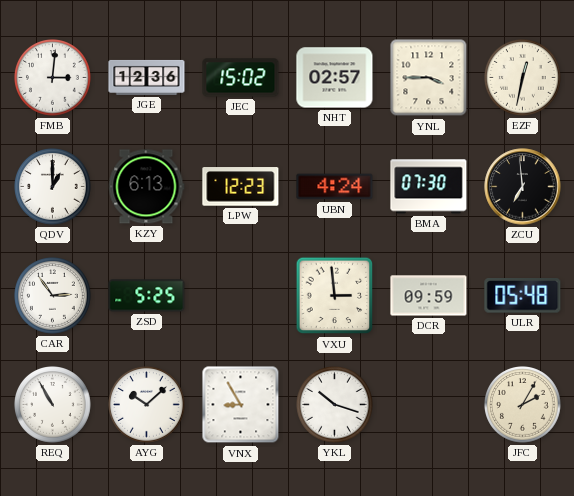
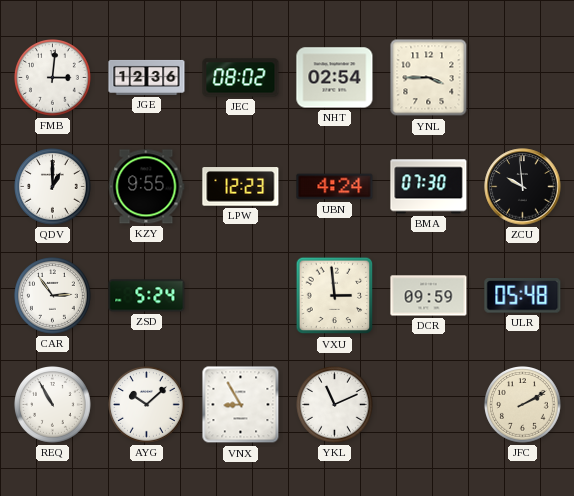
JEC: 15:02 -> 08:02 (241, 78)
NHT: 02:57 -> 02:54 (335, 78)
EZF: 12:32 -> none (523, 78)
KZY: 6:13 -> 9:55 (146, 187)
ZCU: 6:59 -> 9:59 (523, 187)
ZSD: 5:25 -> 5:24 (147, 296)
YKL: 10:18 -> 11:11 (335, 405)
JFC: 2:05 -> 2:10 (523, 405)
